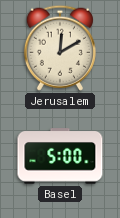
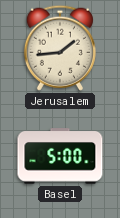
Jerusalem: 12:10 -> 1:44 (60, 48)
